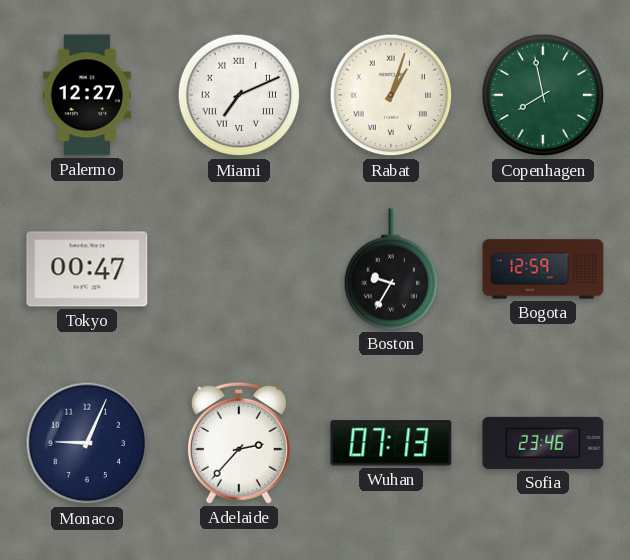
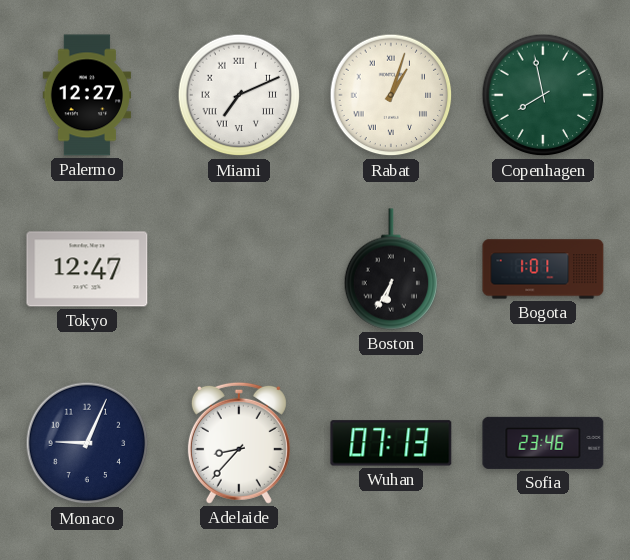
Tokyo: 00:47 -> 12:47 (87, 269)
Boston: 9:35 -> 6:35 (391, 269)
Bogota: 12:59 -> 1:01 (543, 269)
Adelaide: 2:37 -> 8:37 (239, 443)
